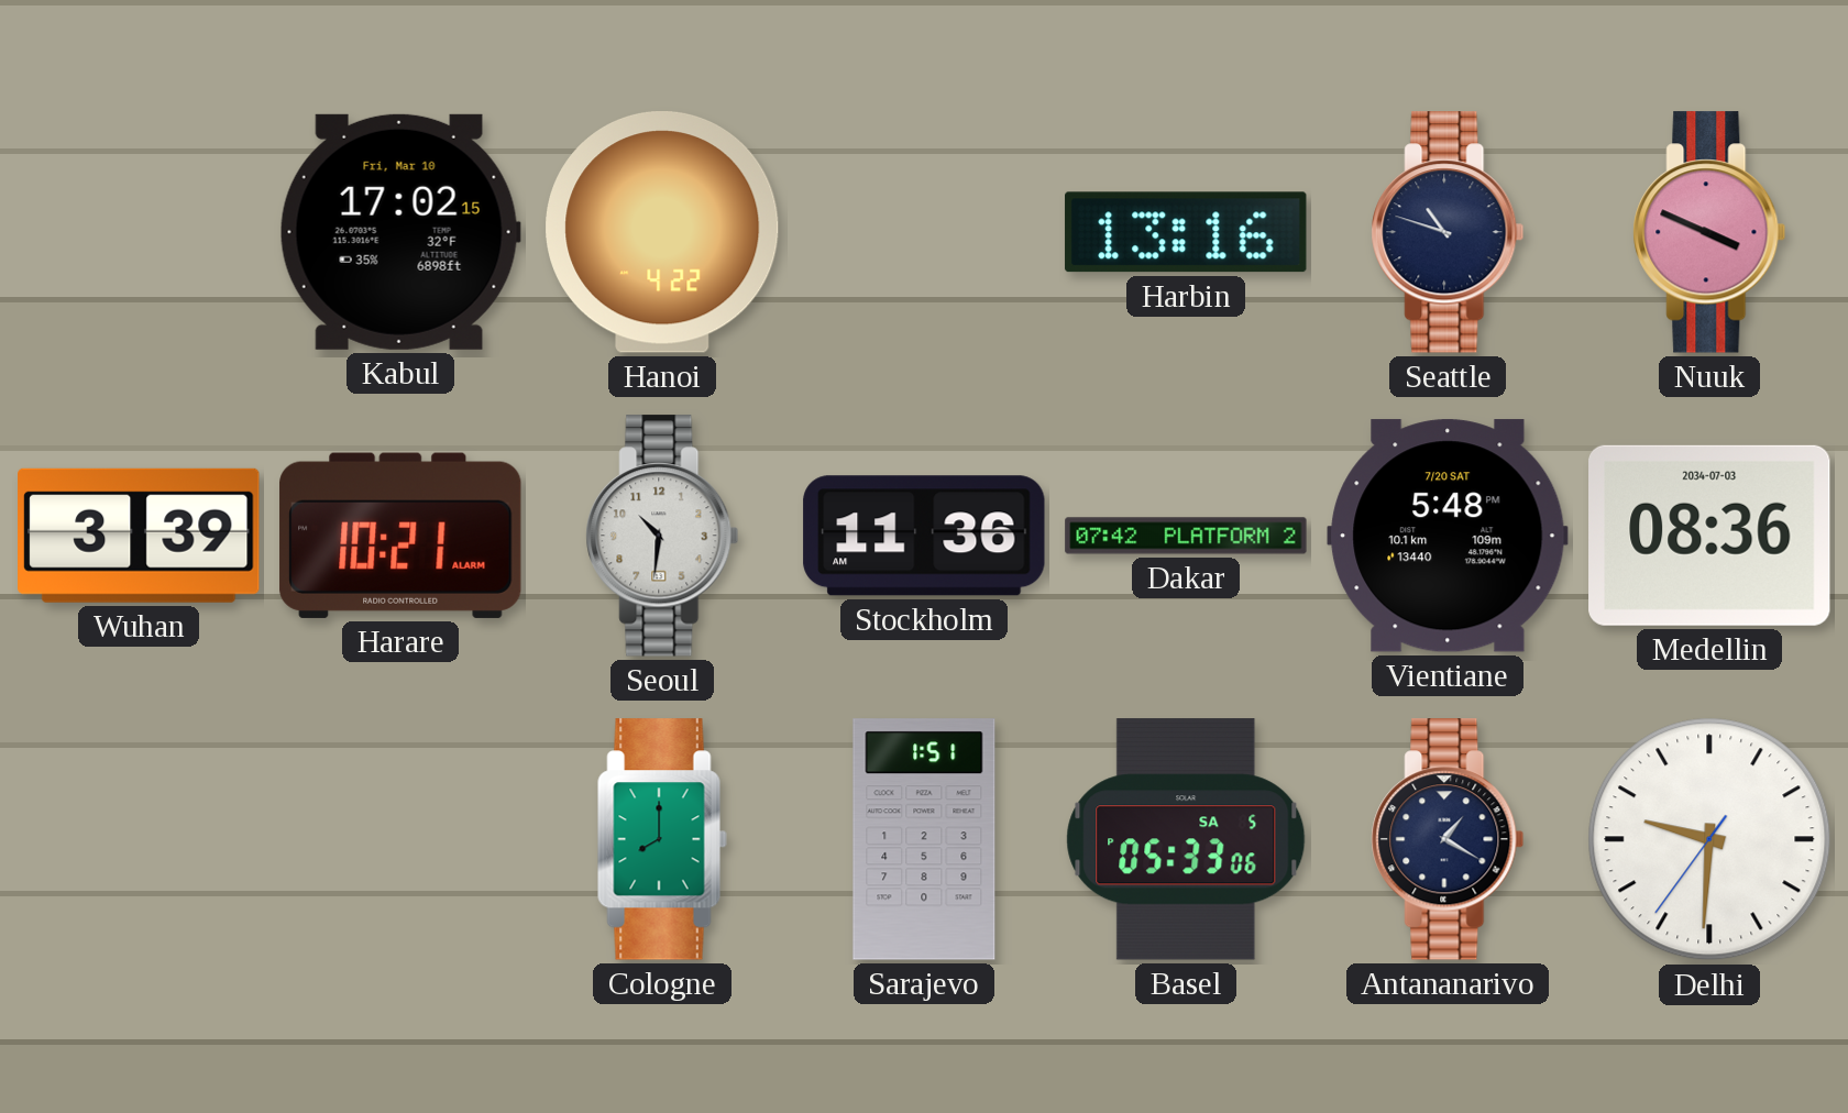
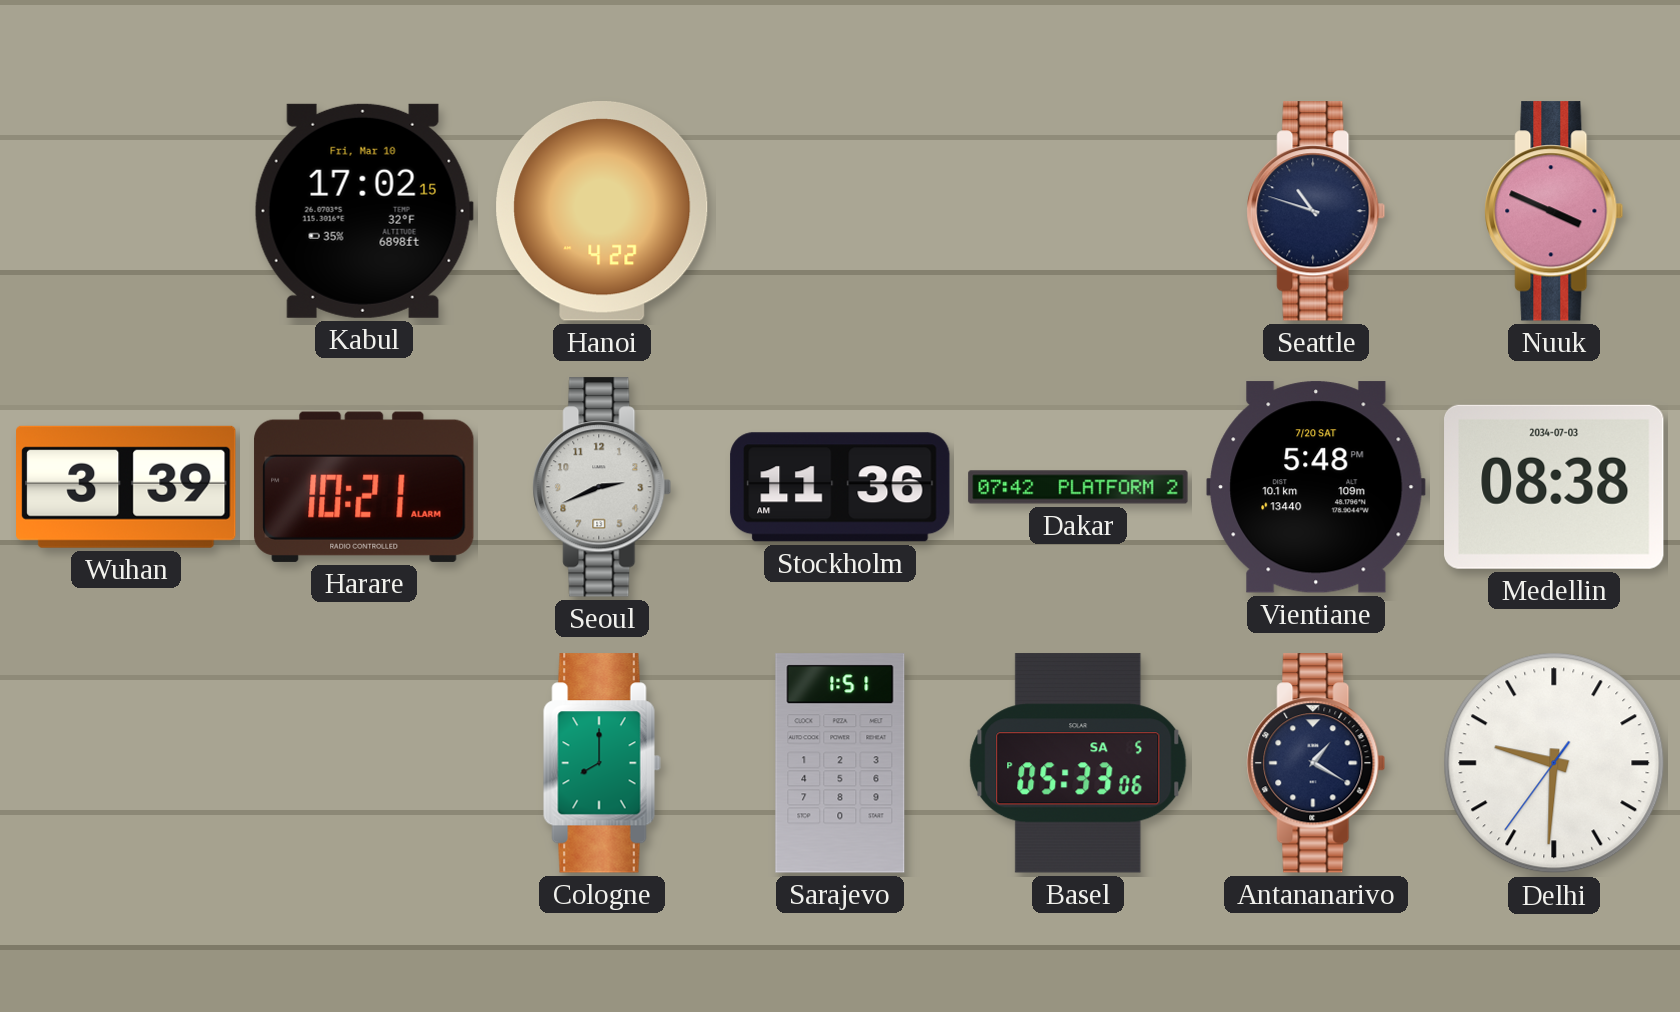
Harbin: 13:16 -> none (1186, 232)
Seoul: 10:31 -> 2:41 (602, 487)
Medellin: 08:36 -> 08:38 (1554, 487)
